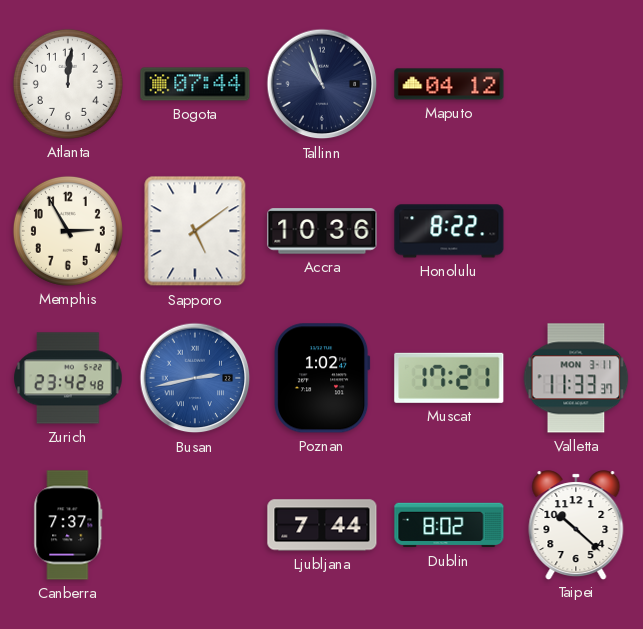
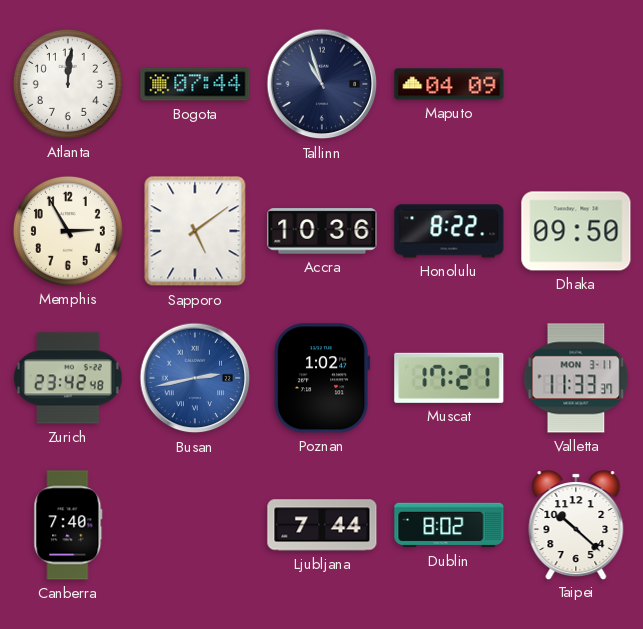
Maputo: 04:12 -> 04:09 (449, 84)
Dhaka: none -> 09:50 (576, 231)
Canberra: 7:37 -> 7:40 (68, 525)
